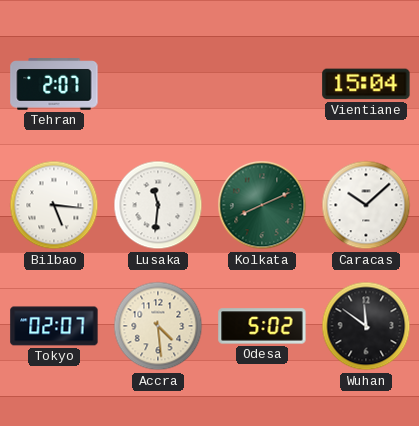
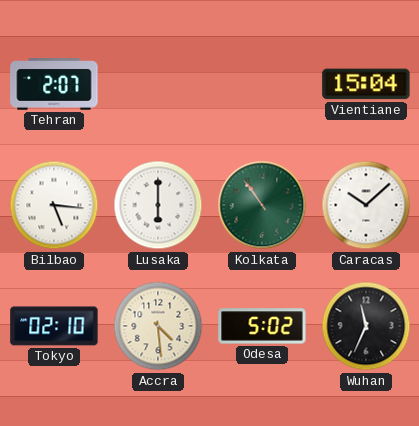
Lusaka: 11:31 -> 6:00 (158, 205)
Kolkata: 8:11 -> 10:54 (262, 205)
Tokyo: 02:07 -> 02:10 (54, 326)
Wuhan: 11:51 -> 11:34 (366, 326)
